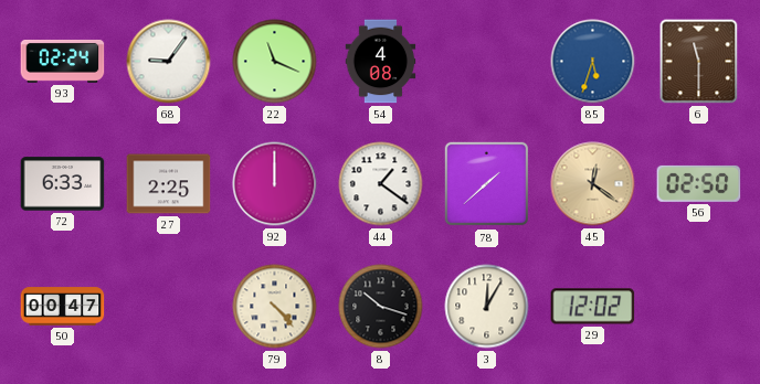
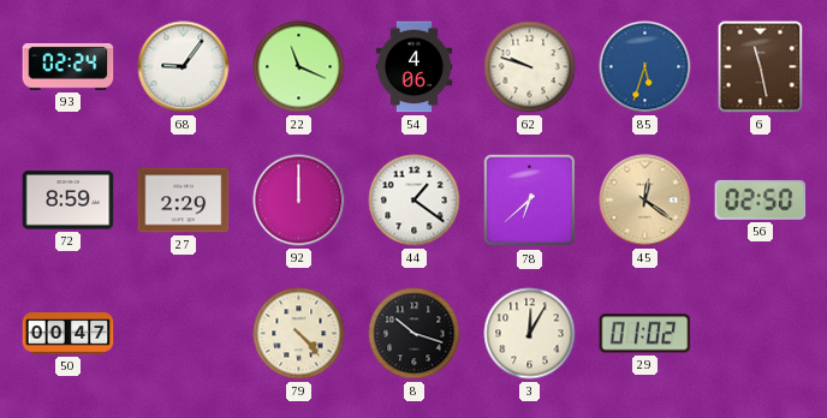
54: 4:08 -> 4:06 (415, 67)
62: none -> 9:48 (530, 67)
6: 11:30 -> 11:28 (761, 67)
72: 6:33 -> 8:59 (69, 201)
27: 2:25 -> 2:29 (184, 201)
78: 1:38 -> 6:38 (530, 201)
29: 12:02 -> 01:02 (645, 334)
